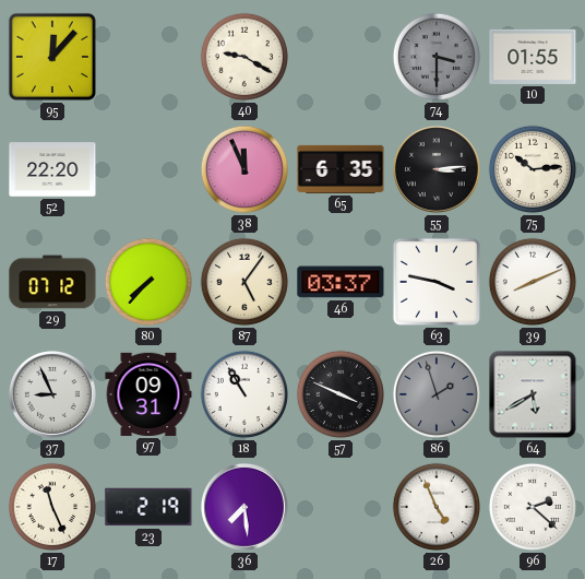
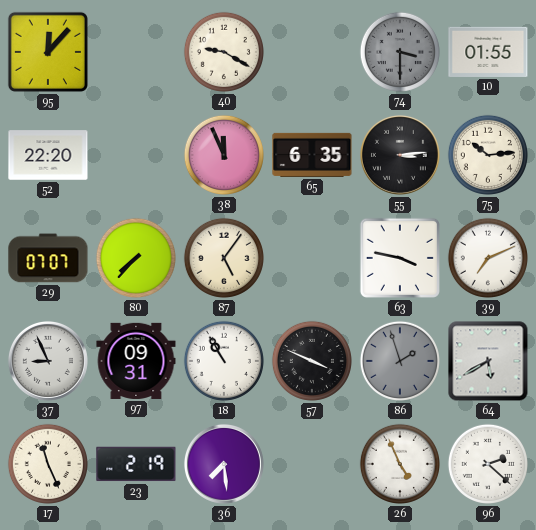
29: 07:12 -> 07:07 (48, 258)
46: 03:37 -> none (341, 282)
39: 8:11 -> 7:11 (488, 258)
